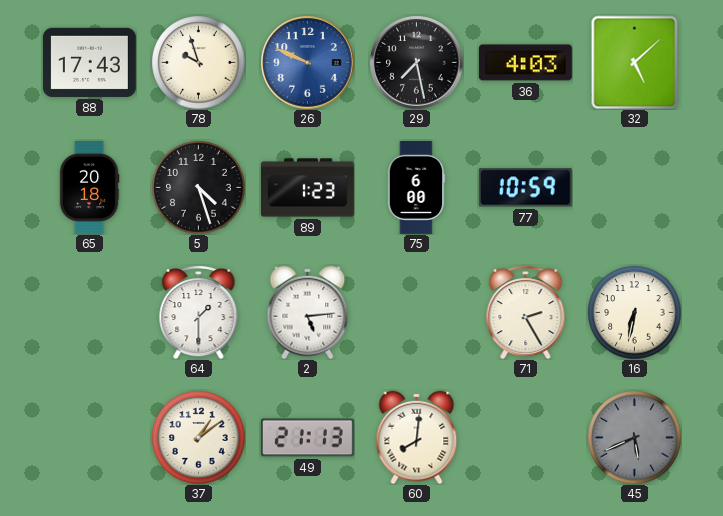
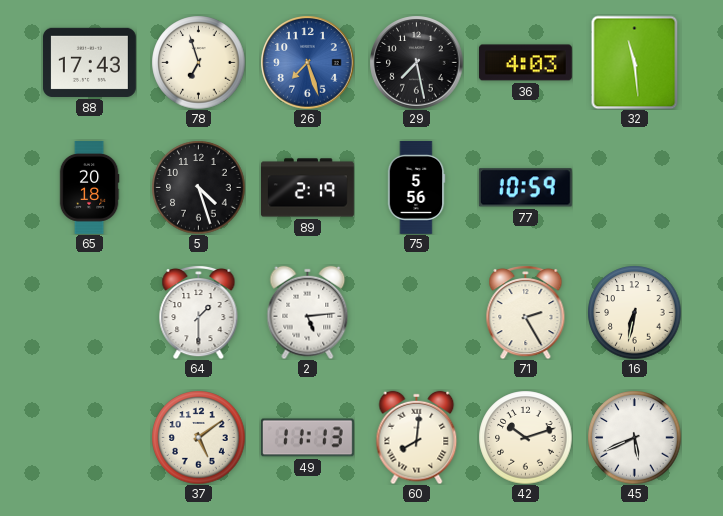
78: 9:57 -> 6:57 (198, 62)
26: 9:49 -> 7:27 (307, 62)
32: 5:08 -> 11:29 (635, 62)
89: 1:23 -> 2:19 (308, 188)
75: 6:00 -> 5:56 (416, 187)
37: 1:09 -> 5:09 (198, 437)
49: 21:13 -> 11:13 (307, 438)
42: none -> 10:12 (525, 437)
45 dial: grey -> white (634, 437)
